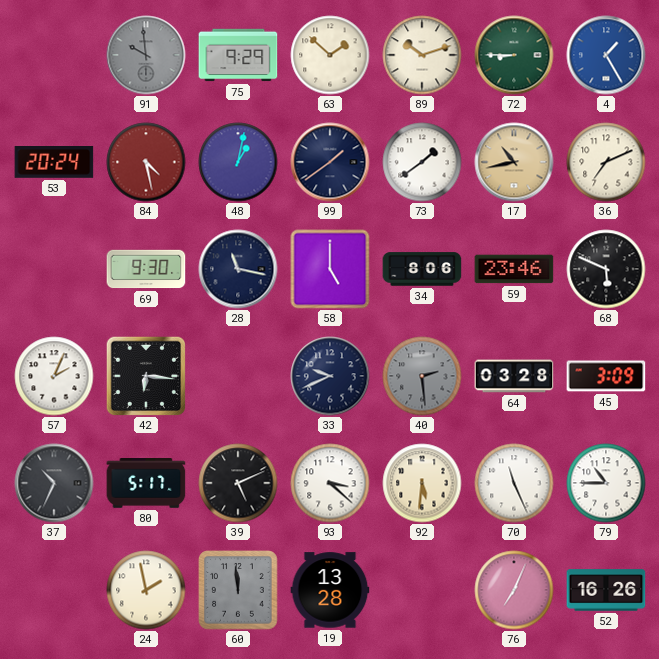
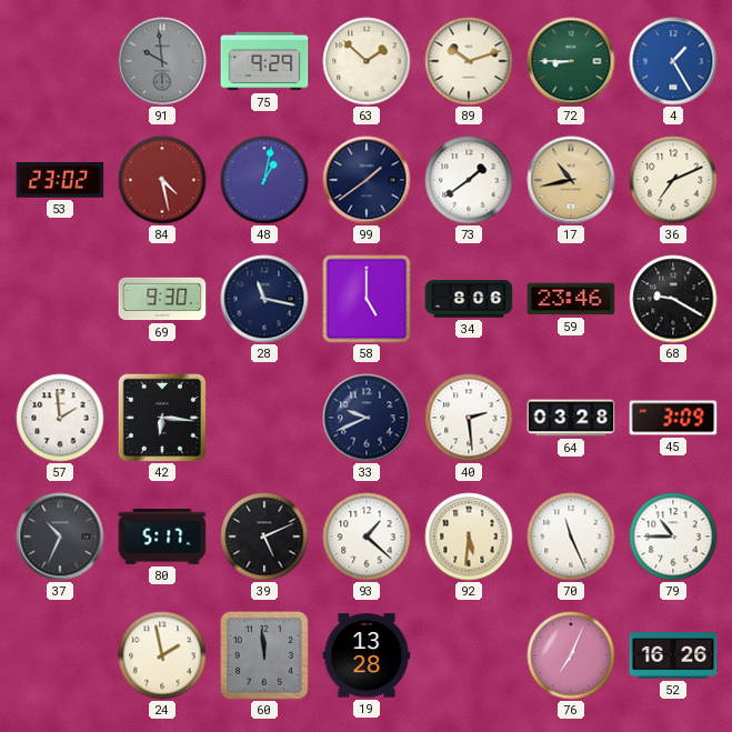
53: 20:24 -> 23:02 (60, 181)
68: 5:49 -> 9:20 (673, 299)
57: 2:04 -> 1:59 (60, 418)
40 dial: grey -> white (469, 418)
93: 3:22 -> 1:22 (367, 537)
